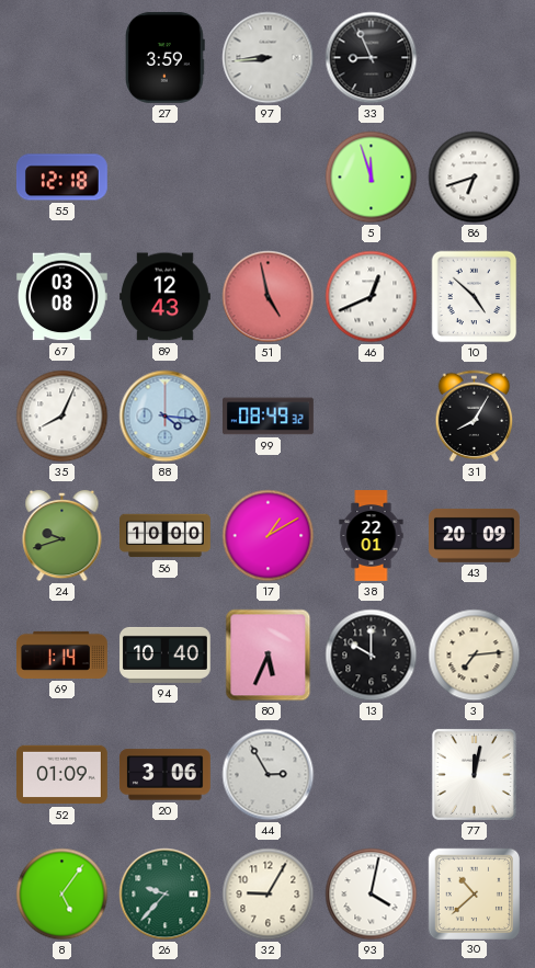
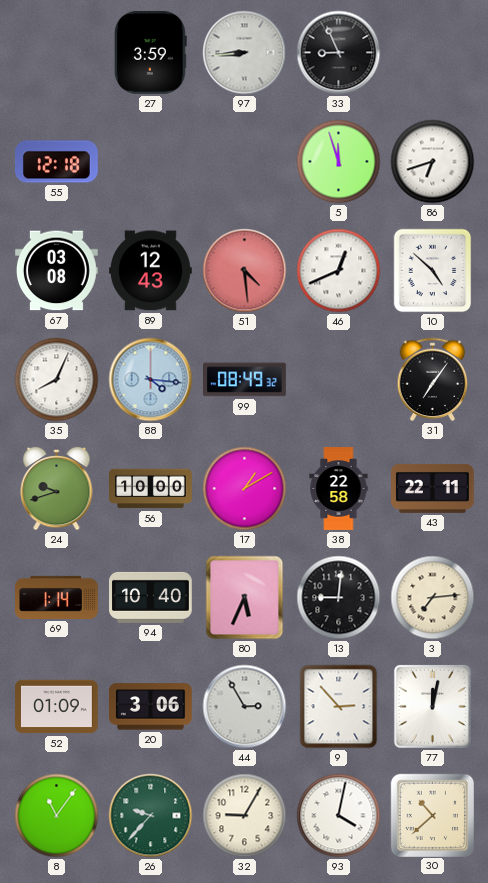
51: 4:58 -> 4:29 (245, 271)
31: 8:05 -> 7:06 (433, 380)
38: 22:01 -> 22:58 (339, 489)
43: 20:09 -> 22:11 (433, 488)
13: 10:00 -> 9:01 (339, 598)
9: none -> 2:53 (339, 707)
8: 5:06 -> 11:06 (57, 816)
